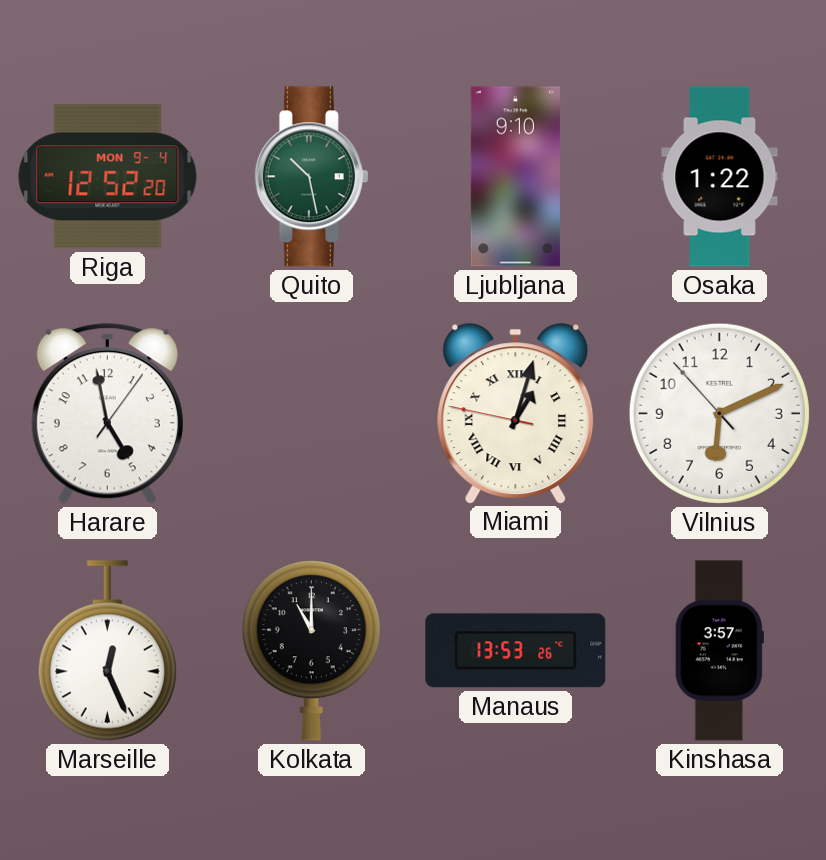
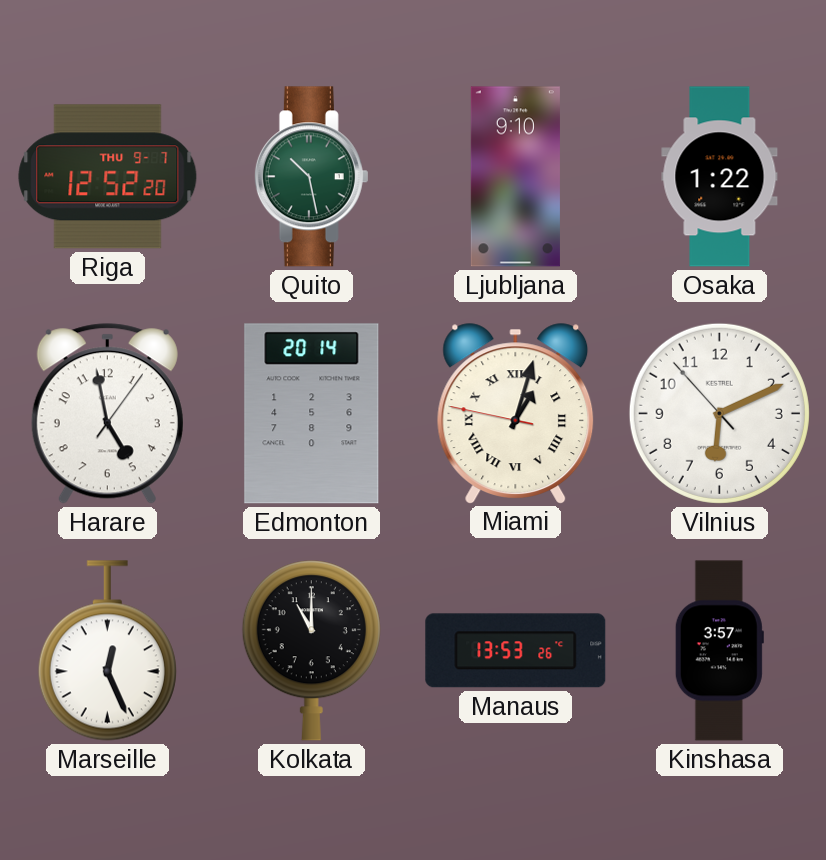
Riga date: MON 9-4 -> THU 9-7 (108, 177)
Edmonton: none -> 20:14 (312, 414)
